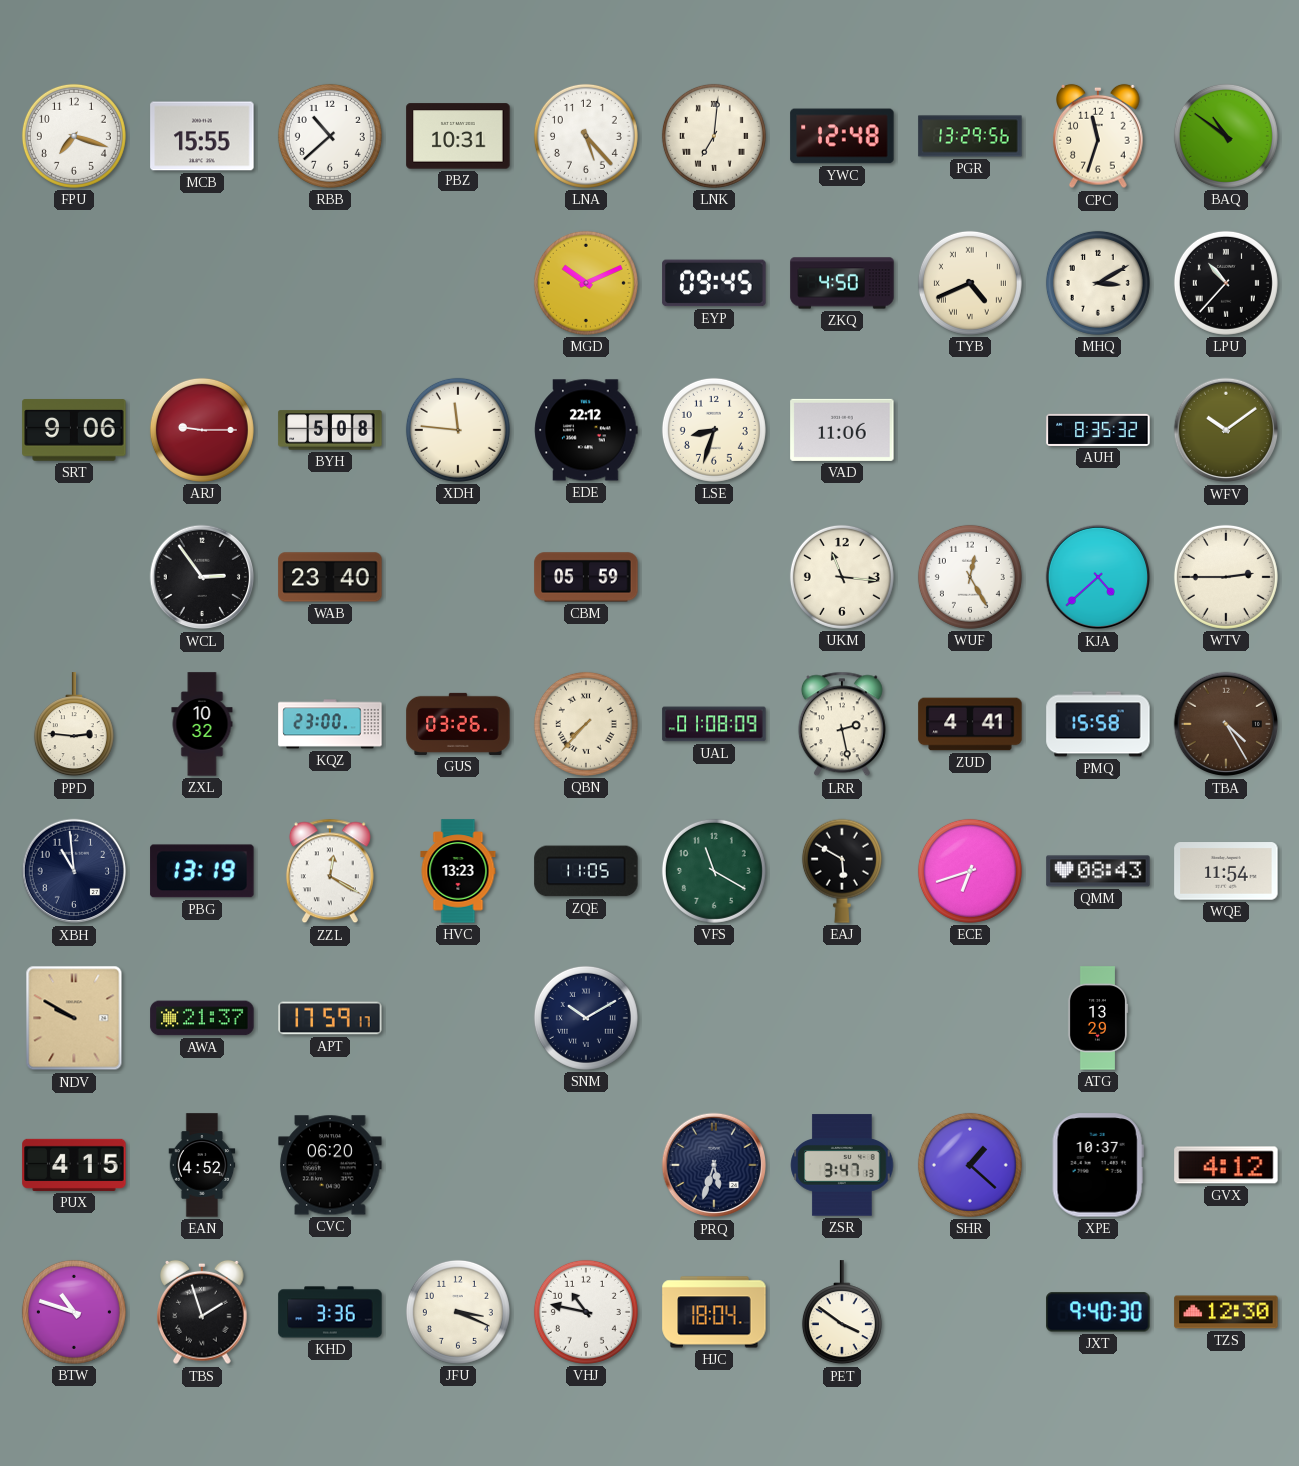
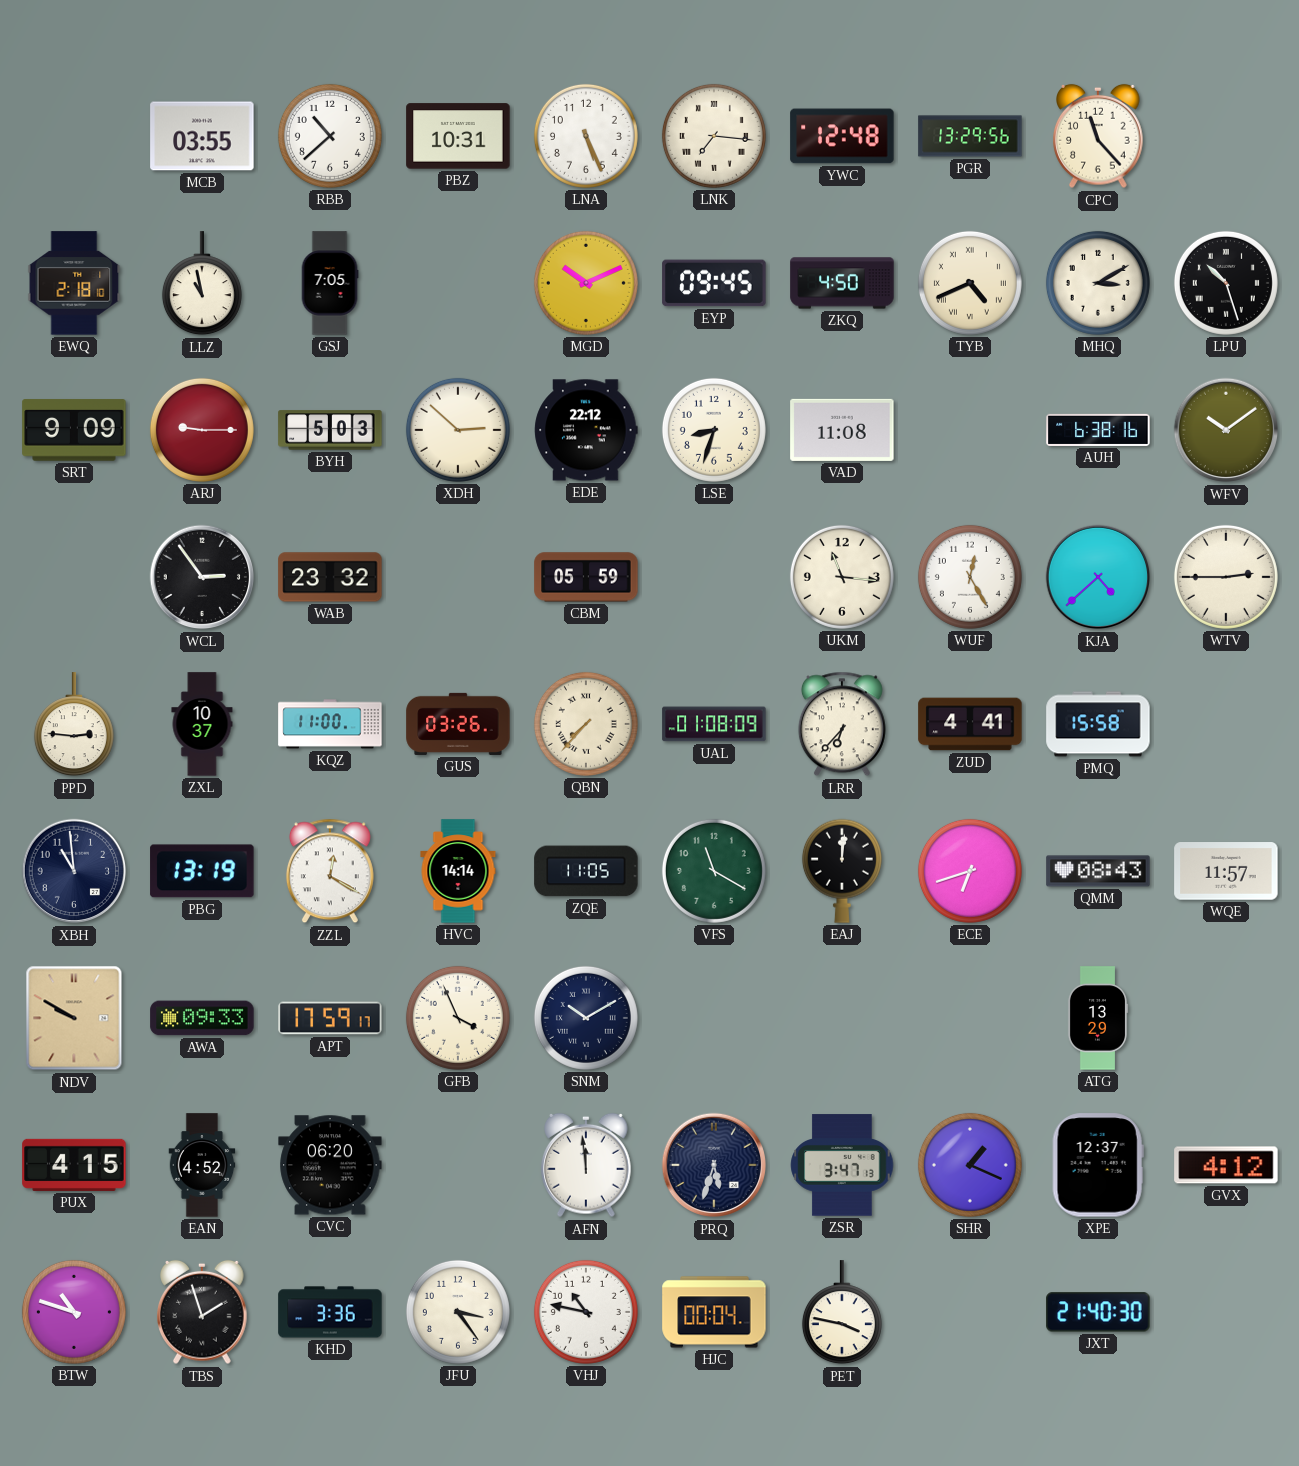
FPU: 7:18 -> none (74, 136)
MCB: 15:55 -> 03:55 (202, 136)
LNA: 5:23 -> 5:26 (586, 136)
LNK: 7:01 -> 7:16 (714, 136)
CPC: 11:33 -> 11:23 (1098, 136)
BAQ: 10:51 -> none (1226, 136)
EWQ: none -> 2:18 (74, 283)
LLZ: none -> 10:58 (202, 284)
GSJ: none -> 7:05 (330, 283)
LPU: 10:37 -> 10:27 (1226, 283)
SRT: 9:06 -> 9:09 (74, 430)
BYH: 5:08 -> 5:03 (330, 430)
XDH: 11:46 -> 2:52 (458, 430)
VAD: 11:06 -> 11:08 (842, 430)
AUH: 8:35 -> 6:38 (1098, 430)
WAB: 23:40 -> 23:32 (330, 577)
ZXL: 10:32 -> 10:37 (202, 724)
KQZ: 23:00 -> 11:00 (330, 724)
LRR: 2:28 -> 6:37 (842, 724)
TBA: 4:25 -> none (1226, 724)
HVC: 13:23 -> 14:14 (458, 871)
EAJ: 5:50 -> 12:01 (842, 871)
WQE: 11:54 -> 11:57 (1226, 871)
AWA: 21:37 -> 09:33 (202, 1018)
GFB: none -> 3:56 (458, 1018)
AFN: none -> 11:59 (586, 1165)
SHR: 1:22 -> 1:19 (970, 1165)
XPE: 10:37 -> 12:37 (1098, 1165)
JFU: 3:19 -> 3:24 (458, 1312)
HJC: 18:04 -> 00:04 (714, 1312)
PET: 3:51 -> 3:47 (842, 1313)
JXT: 9:40 -> 21:40 (1098, 1312)
TZS: 12:30 -> none (1226, 1312)
